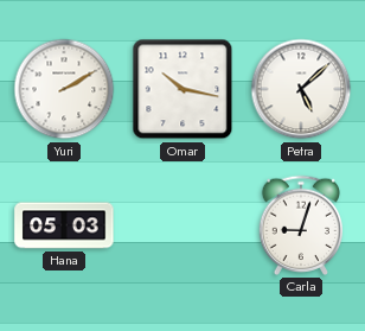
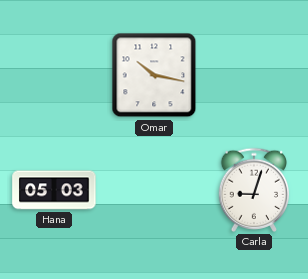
Yuri: 2:10 -> none (64, 89)
Petra: 5:08 -> none (301, 89)
